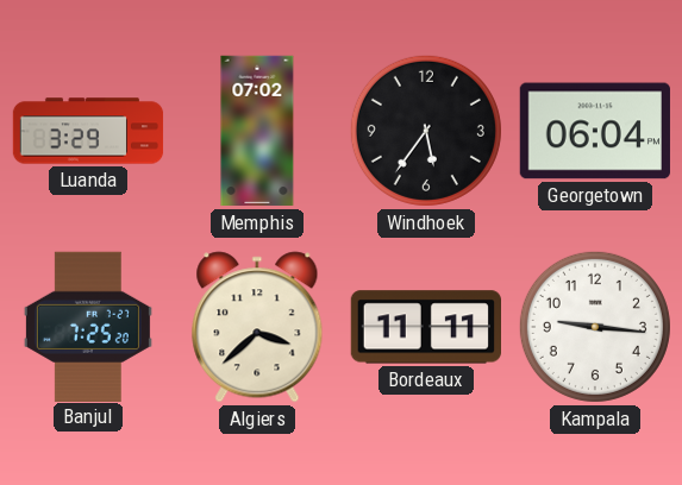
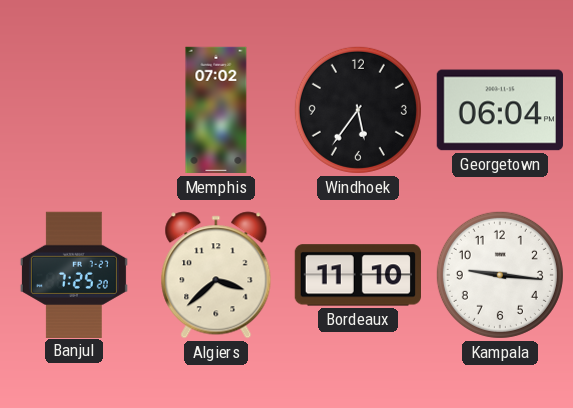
Luanda: 3:29 -> none (88, 131)
Bordeaux: 11:11 -> 11:10 (357, 275)
